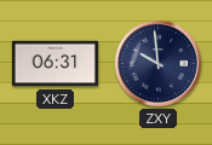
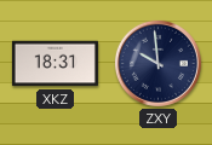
XKZ: 06:31 -> 18:31 (55, 64)
